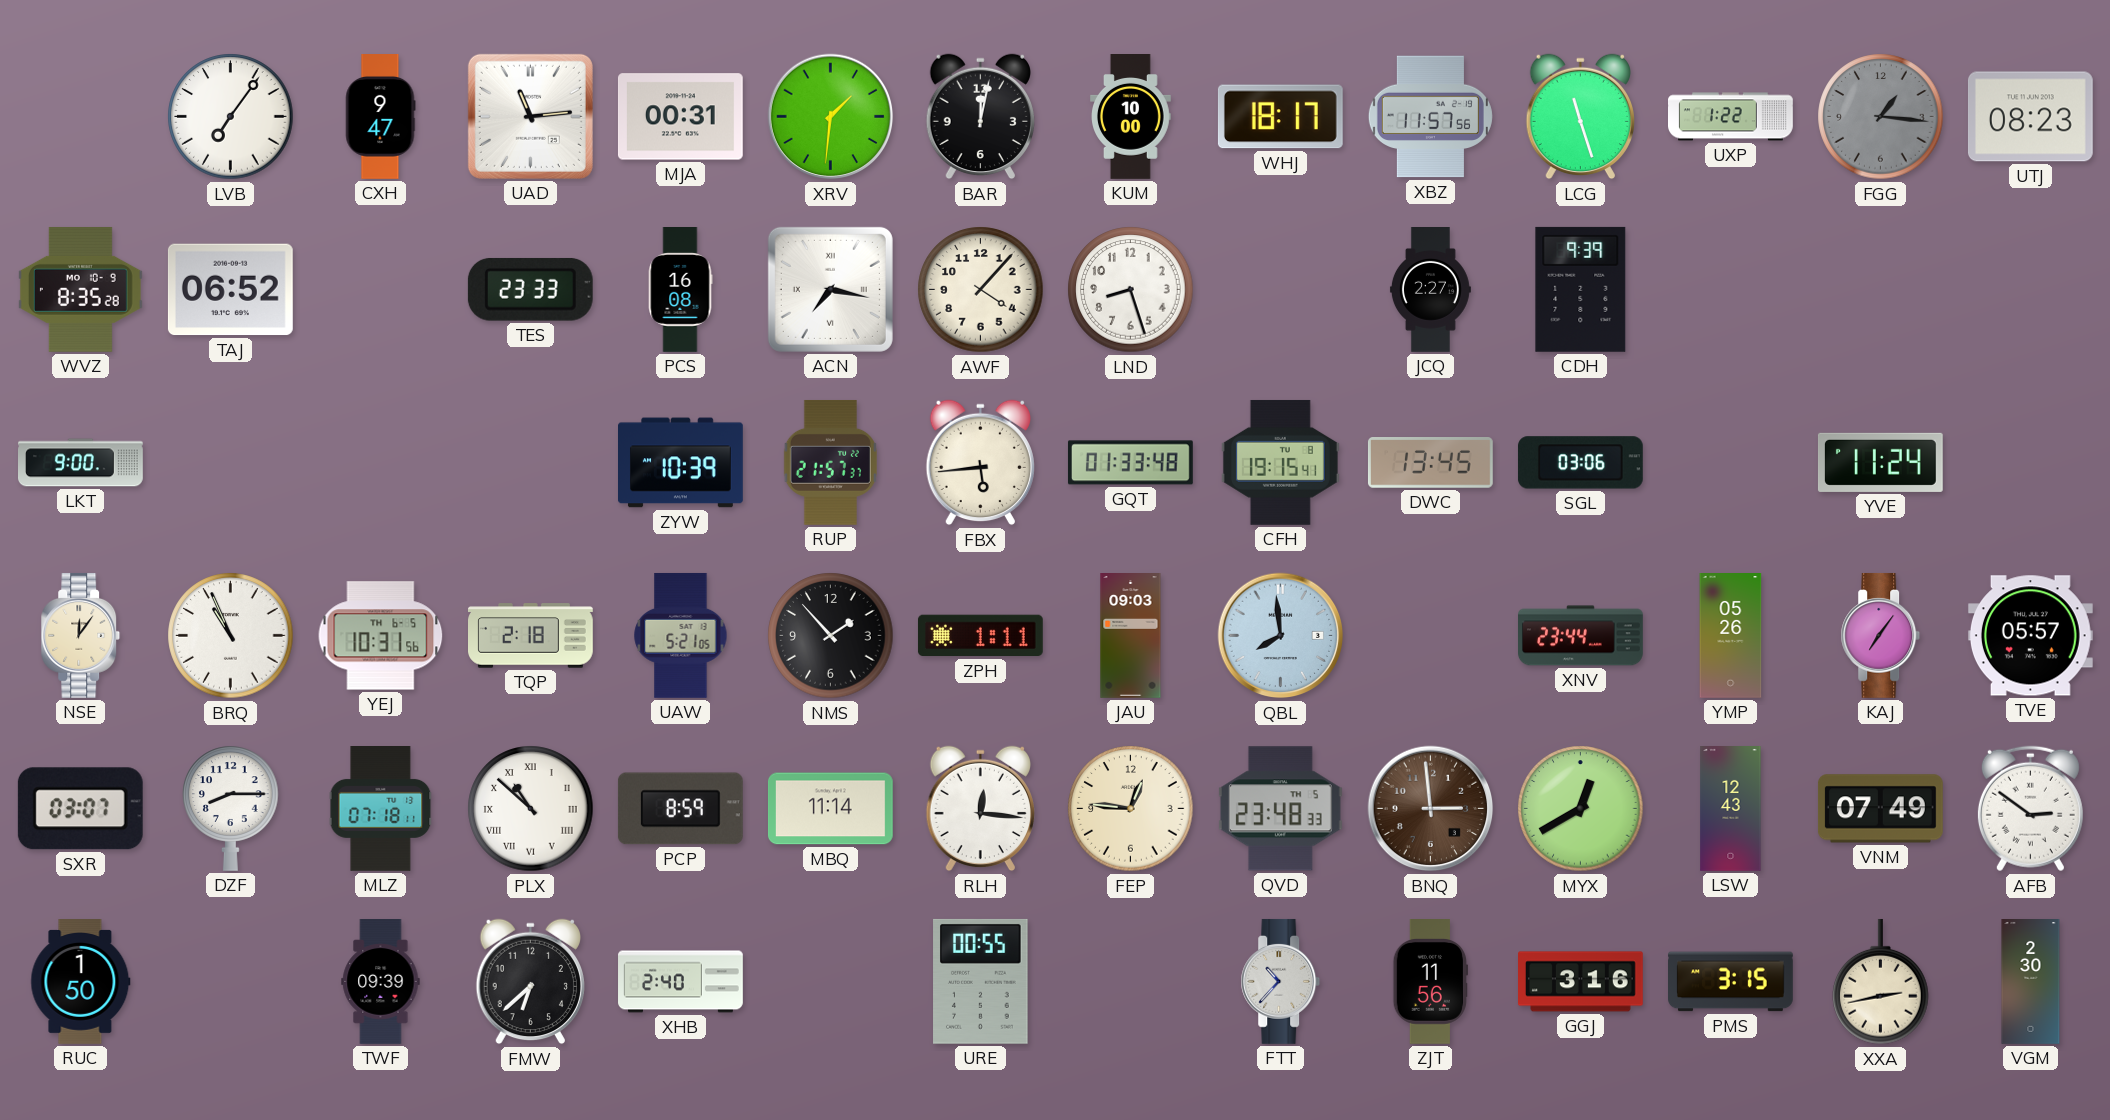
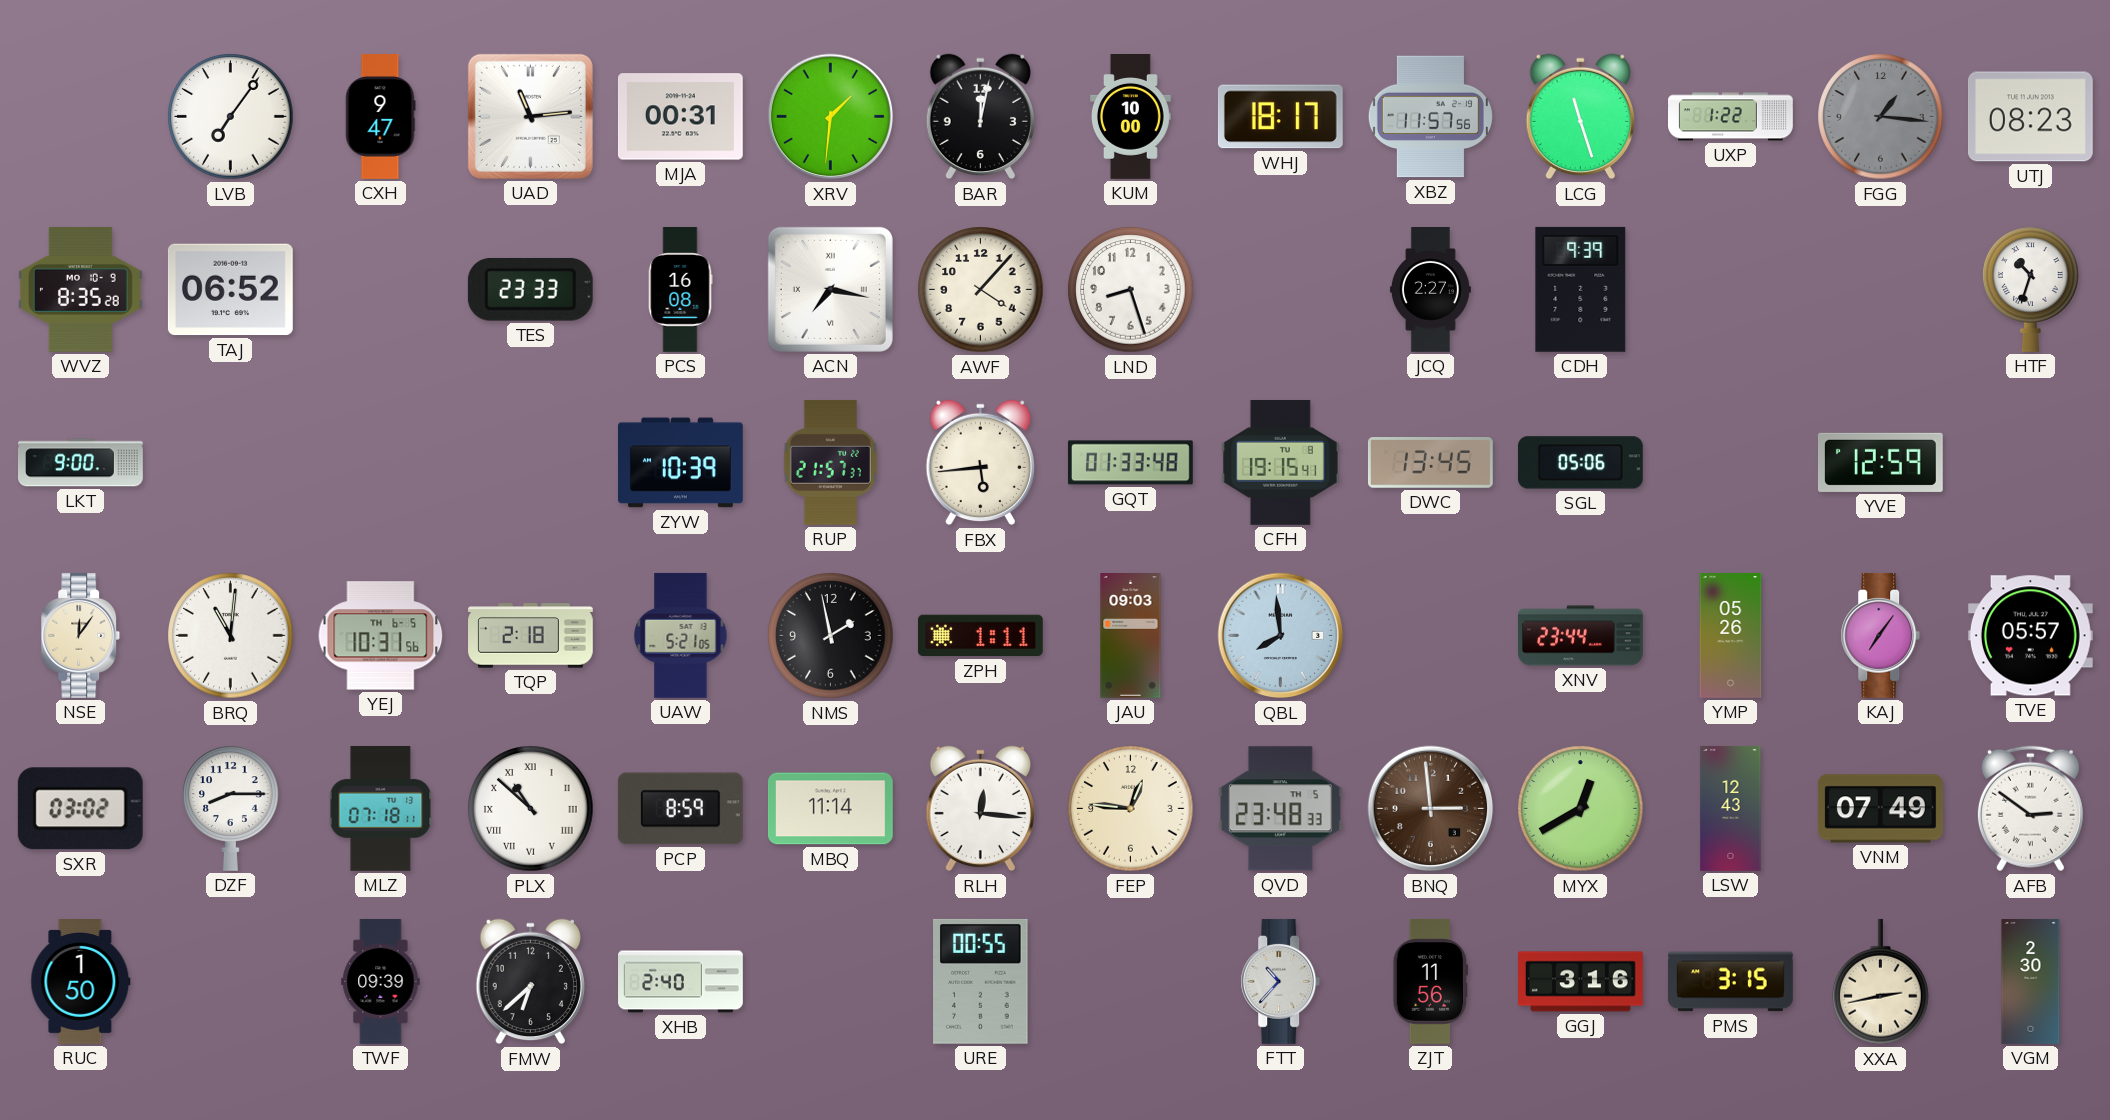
HTF: none -> 10:33 (2031, 289)
SGL: 03:06 -> 05:06 (1580, 463)
YVE: 11:24 -> 12:59 (1880, 462)
BRQ: 10:56 -> 11:01 (231, 636)
NMS: 1:53 -> 1:58 (831, 636)
SXR: 03:07 -> 03:02 (80, 809)
